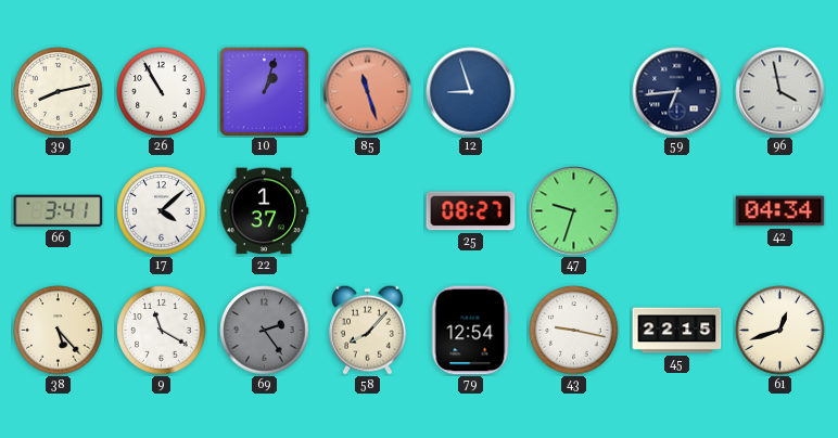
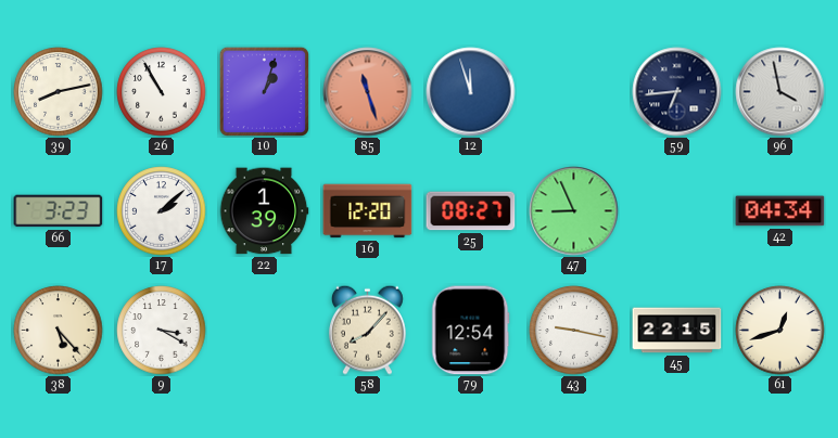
12: 8:57 -> 11:57 (471, 92)
66: 3:41 -> 3:23 (59, 211)
17: 4:08 -> 2:08 (162, 211)
22: 1:37 -> 1:39 (264, 211)
16: none -> 12:20 (368, 211)
47: 9:33 -> 8:56 (574, 211)
9: 11:20 -> 3:20 (162, 331)
69: 2:24 -> none (265, 331)
